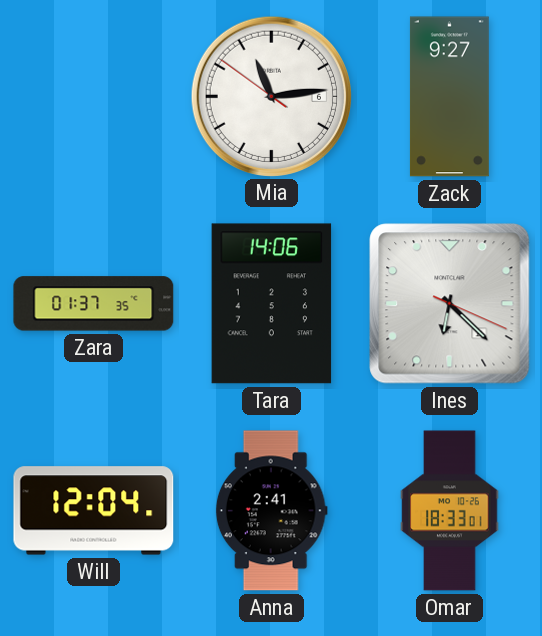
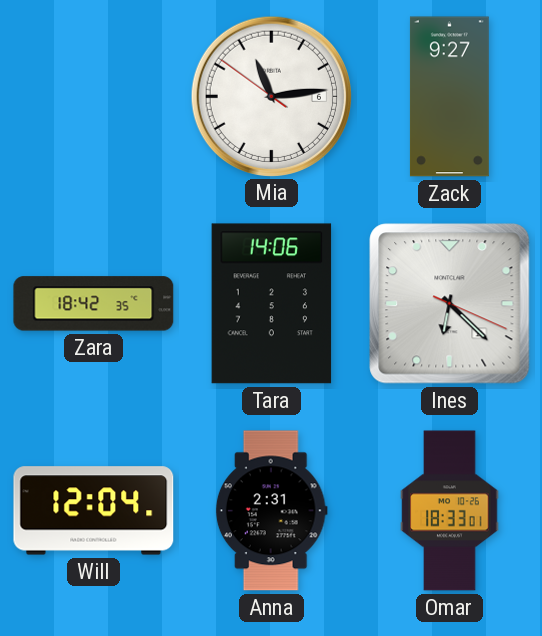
Zara: 01:37 -> 18:42 (94, 304)
Anna: 2:41 -> 2:31 (271, 511)
